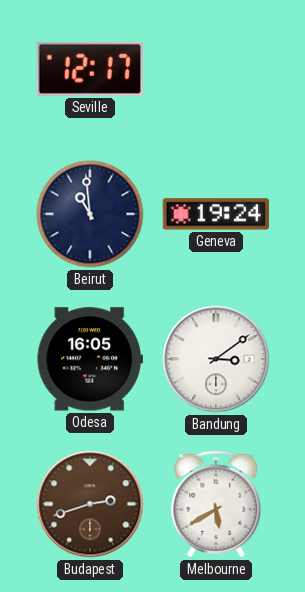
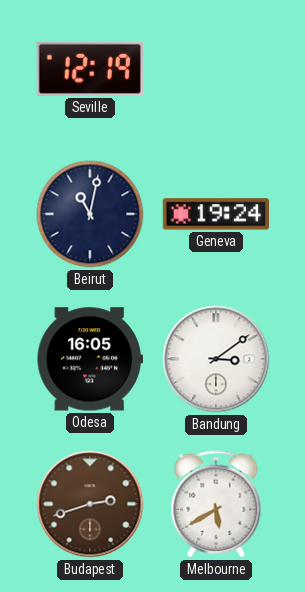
Seville: 12:17 -> 12:19 (90, 69)
Beirut: 10:59 -> 11:02 (90, 214)
